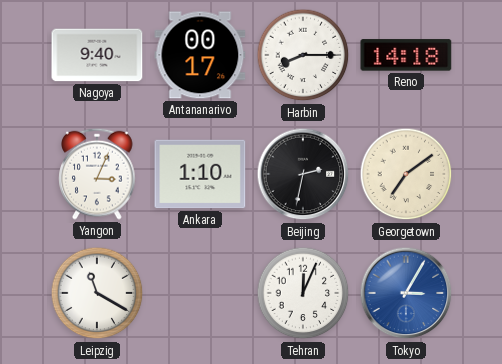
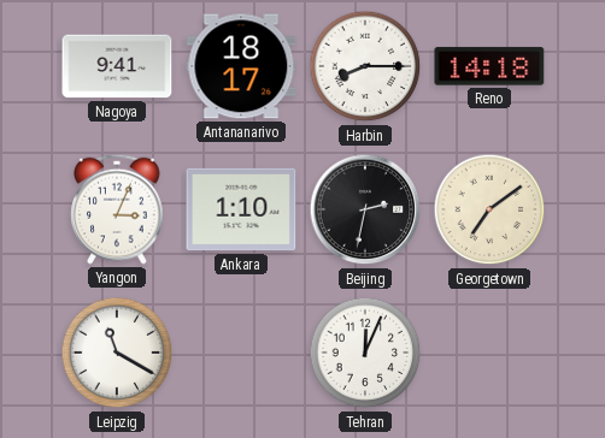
Nagoya: 9:40 -> 9:41 (117, 66)
Antananarivo: 00:17 -> 18:17 (241, 66)
Tokyo: 3:05 -> none (406, 293)
